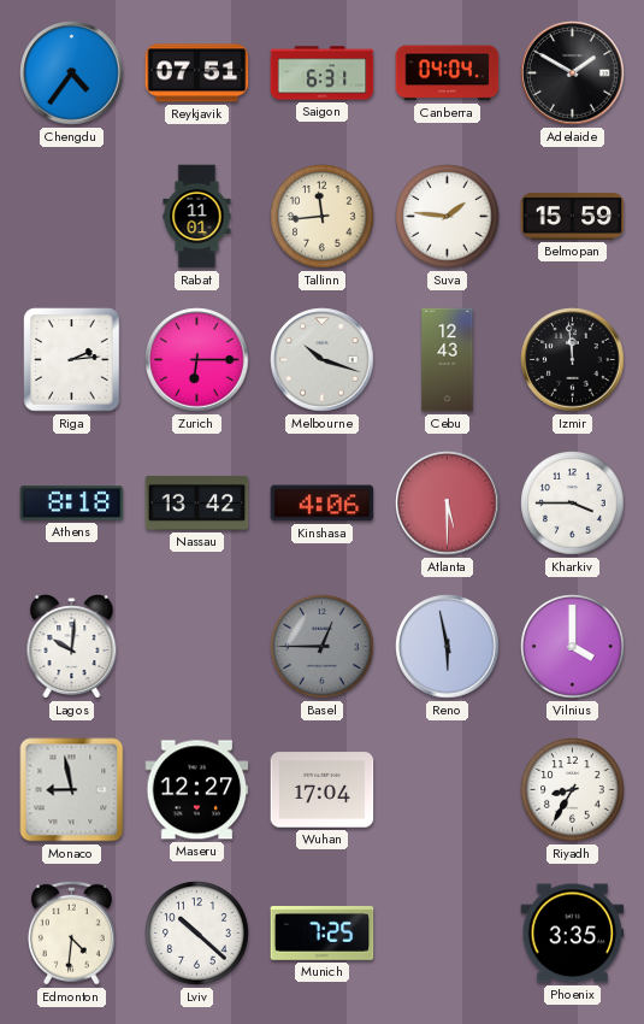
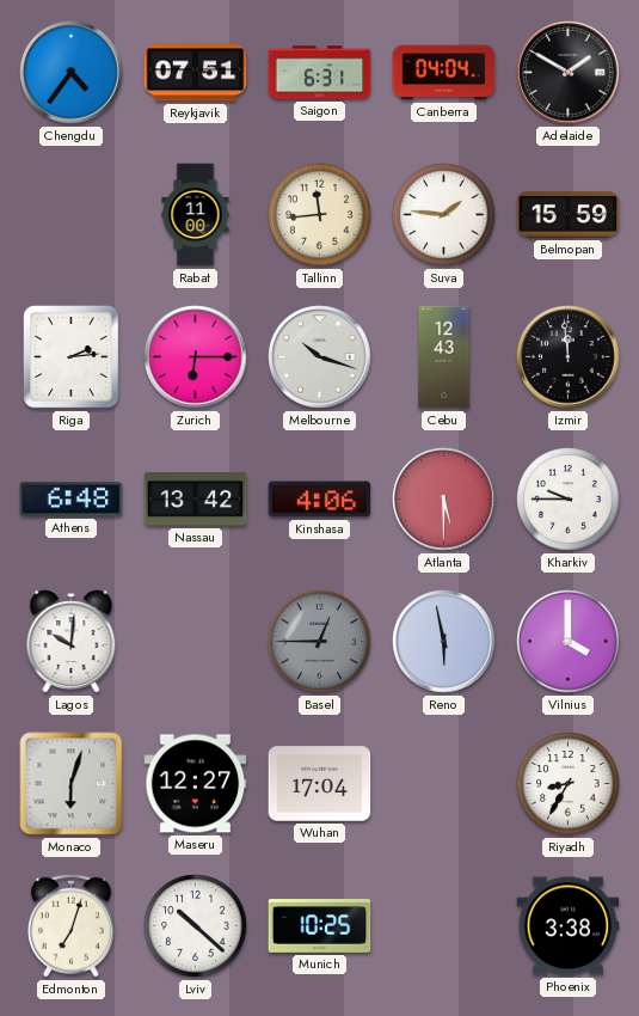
Rabat: 11:01 -> 11:00 (196, 215)
Athens: 8:18 -> 6:48 (72, 500)
Kharkiv: 3:45 -> 9:45 (569, 500)
Monaco: 8:58 -> 6:03 (72, 784)
Edmonton: 4:31 -> 7:03 (70, 925)
Munich: 7:25 -> 10:25 (320, 926)
Phoenix: 3:35 -> 3:38 (569, 926)
